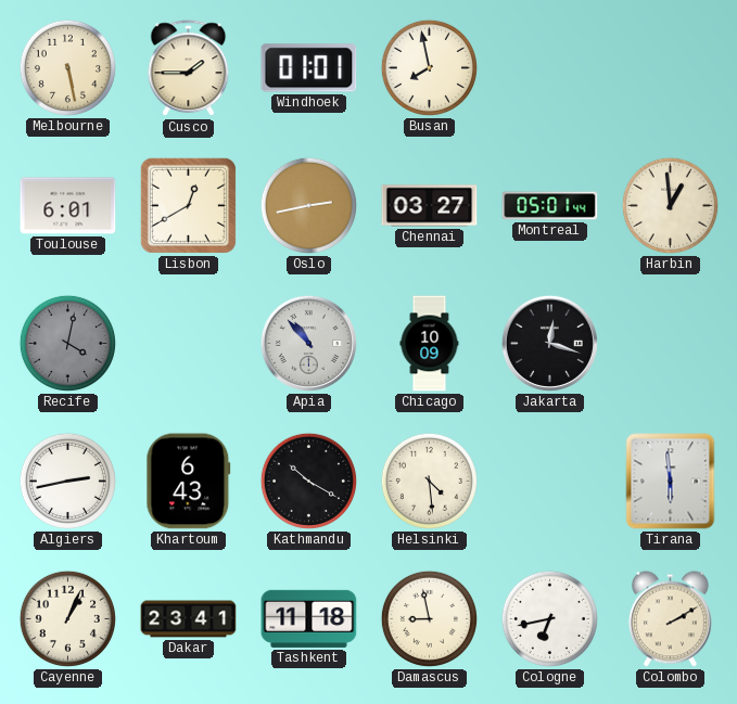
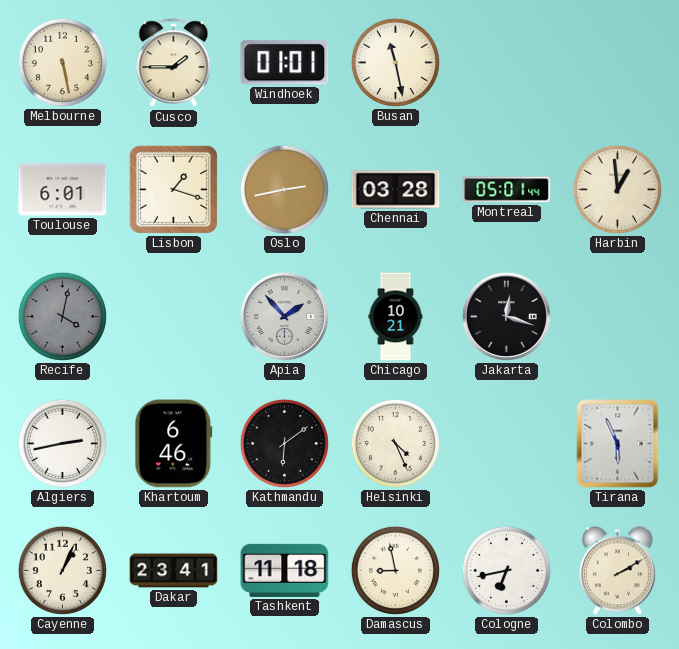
Busan: 7:58 -> 11:28 (395, 62)
Lisbon: 12:40 -> 1:18 (173, 189)
Chennai: 03:27 -> 03:28 (396, 190)
Apia: 10:53 -> 1:53 (284, 316)
Chicago: 10:09 -> 10:21 (396, 317)
Khartoum: 6:43 -> 6:46 (174, 444)
Kathmandu: 10:20 -> 6:09 (284, 443)
Helsinki: 4:29 -> 4:26 (395, 443)
Tirana: 5:59 -> 5:56 (618, 444)
